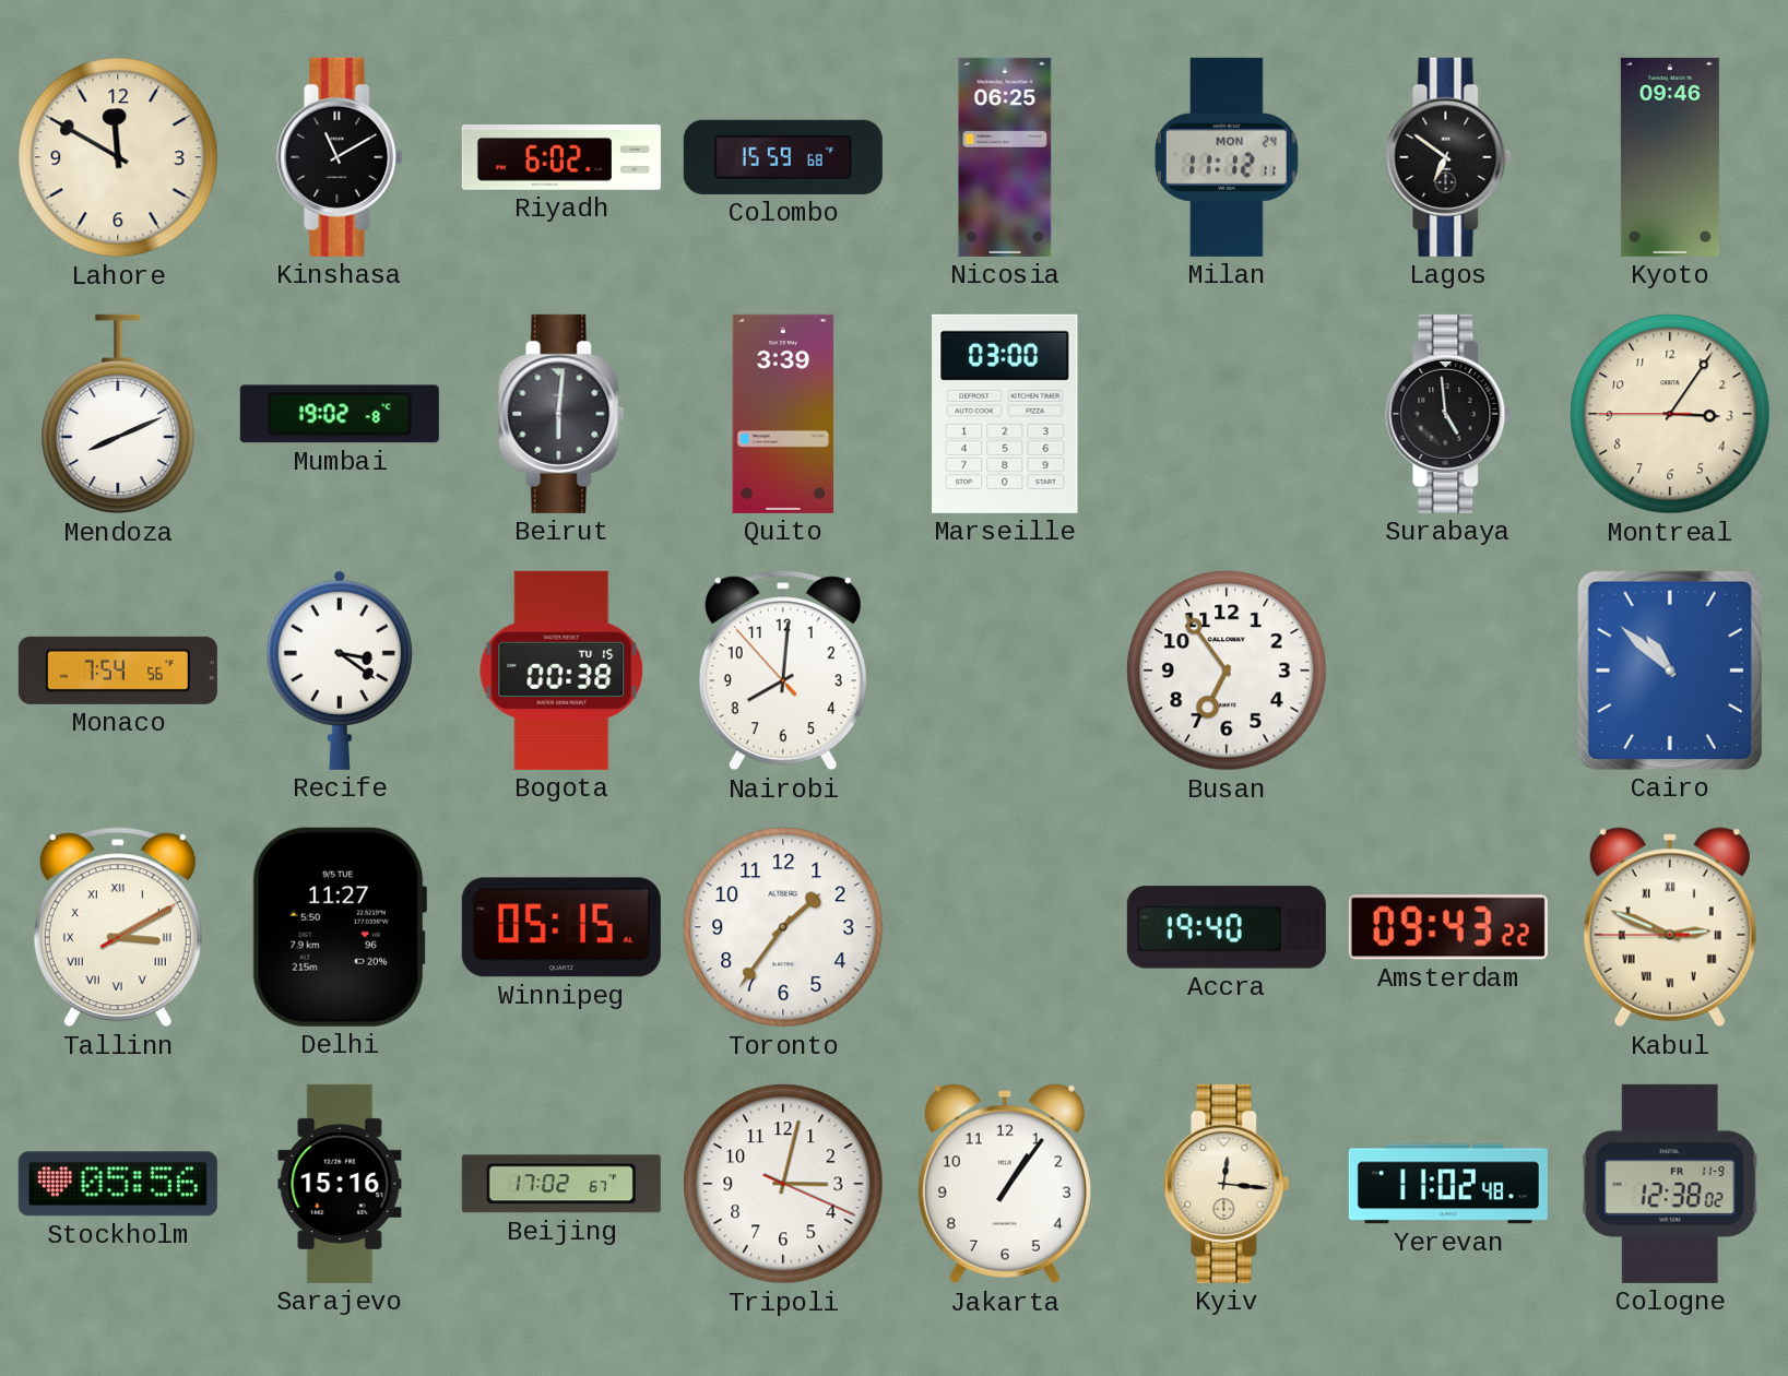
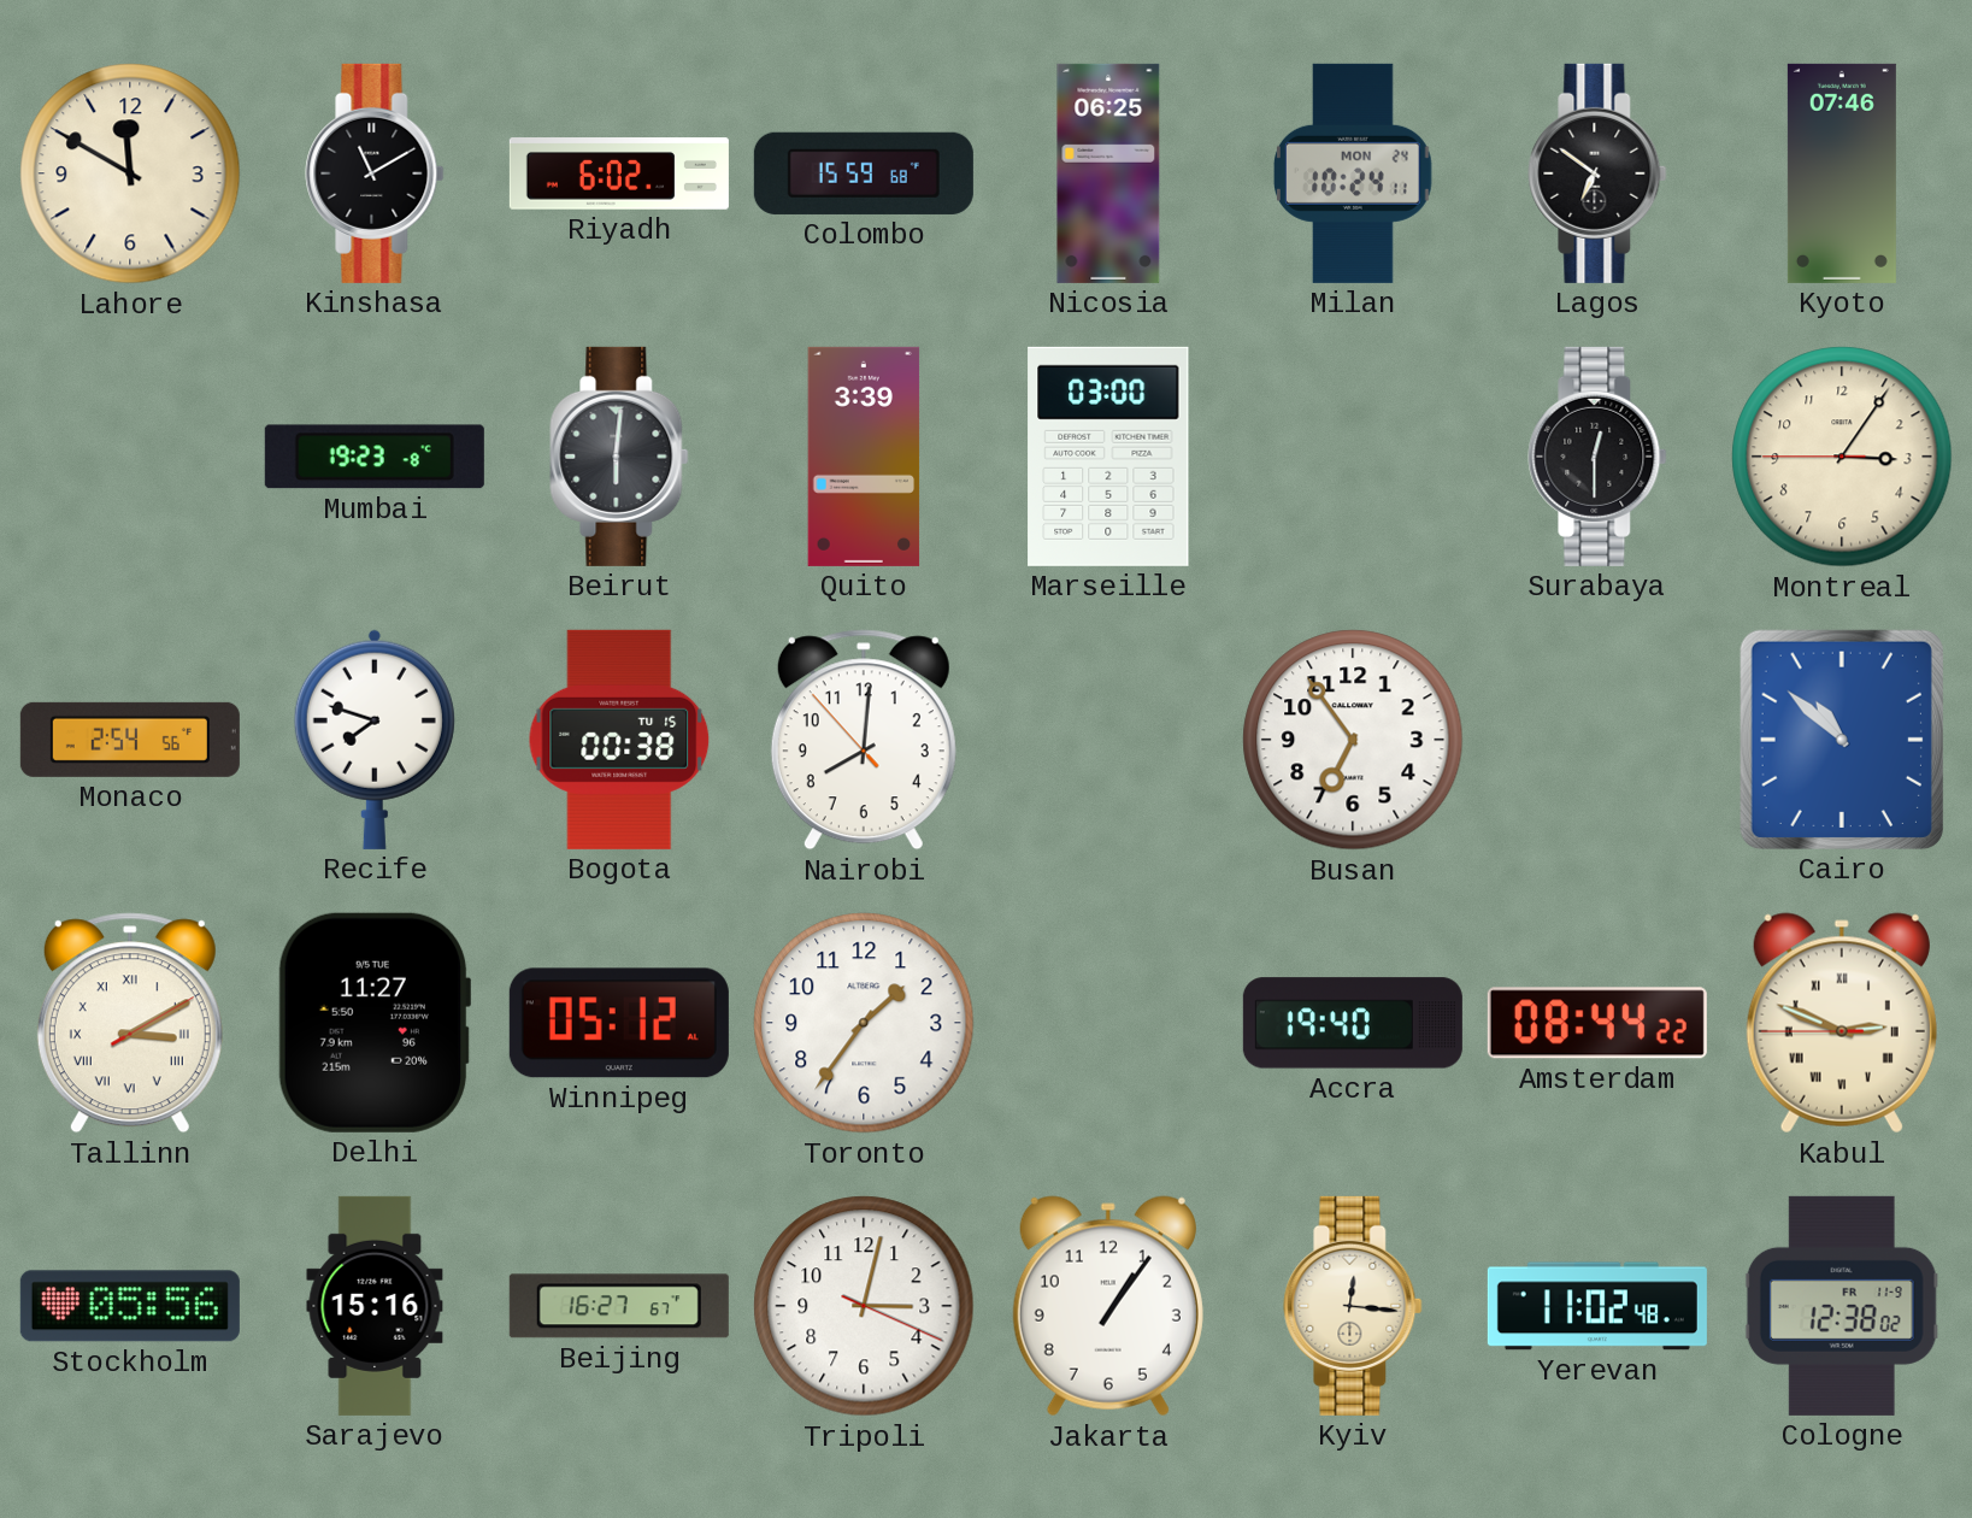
Milan: 11:12 -> 10:24 (1353, 173)
Kyoto: 09:46 -> 07:46 (1842, 173)
Mendoza: 8:11 -> none (118, 414)
Mumbai: 19:02 -> 19:23 (375, 457)
Surabaya: 4:59 -> 12:30 (1597, 457)
Monaco: 7:54 -> 2:54 (130, 740)
Recife: 3:21 -> 7:48 (375, 740)
Winnipeg: 05:15 -> 05:12 (619, 1023)
Amsterdam: 09:43 -> 08:44 (1597, 1023)
Beijing: 17:02 -> 16:27 (619, 1306)
